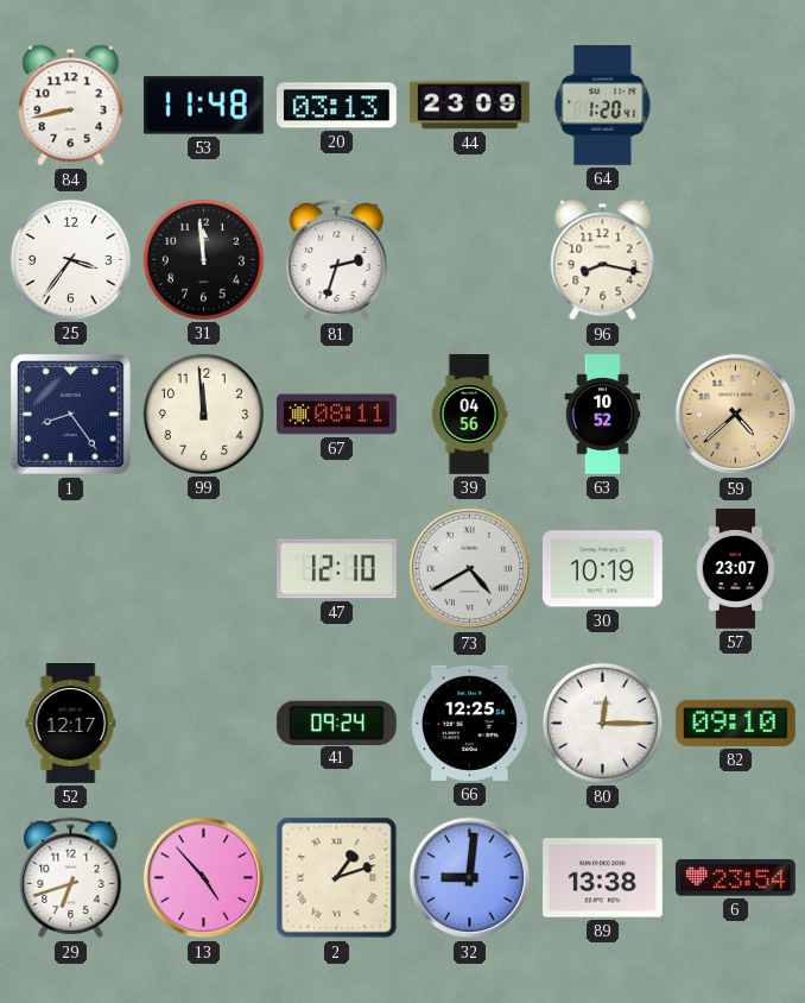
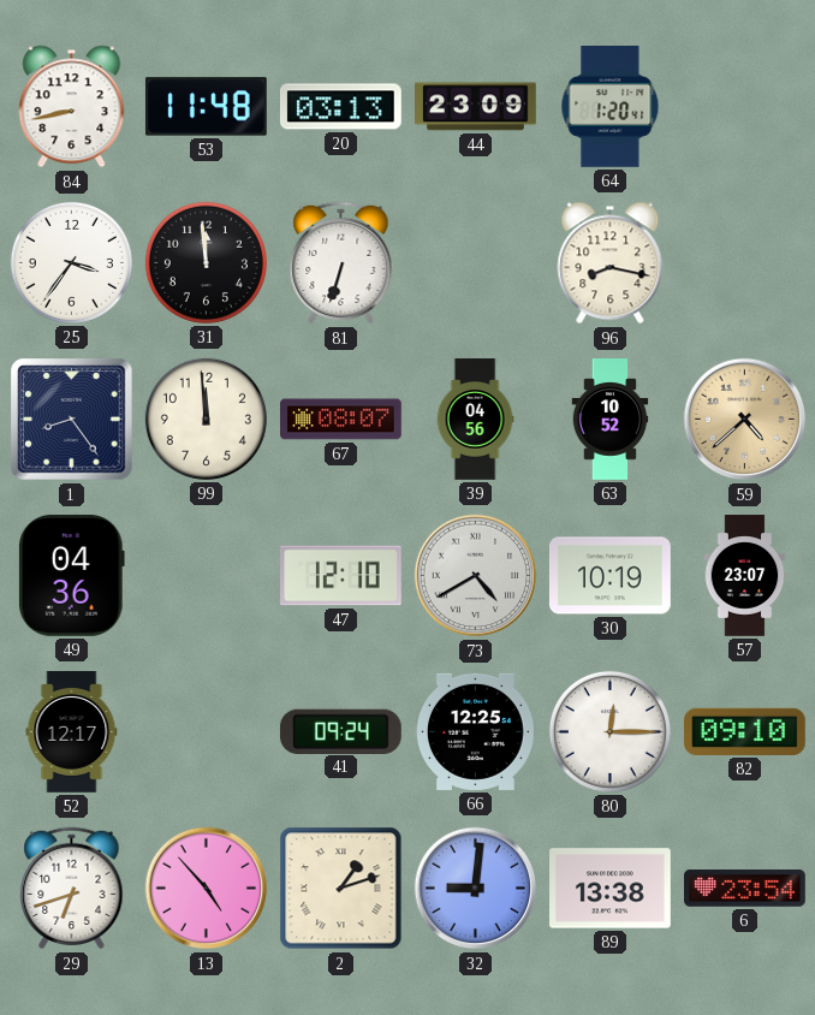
81: 2:33 -> 6:33 (341, 263)
67: 08:11 -> 08:07 (341, 420)
49: none -> 04:36 (71, 576)
